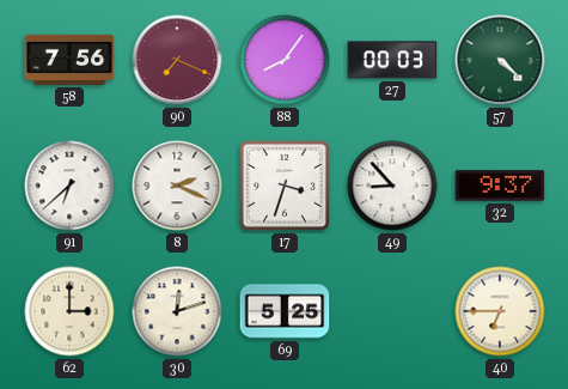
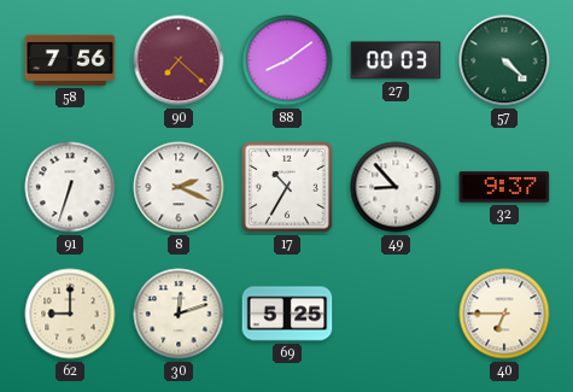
90: 7:19 -> 7:22 (179, 60)
88: 8:06 -> 8:09 (287, 60)
91: 6:38 -> 6:33 (70, 187)
17: 3:33 -> 10:35 (287, 187)
62: 3:00 -> 9:00 (70, 314)
